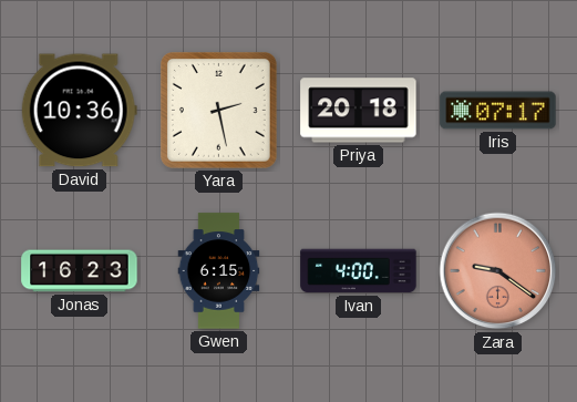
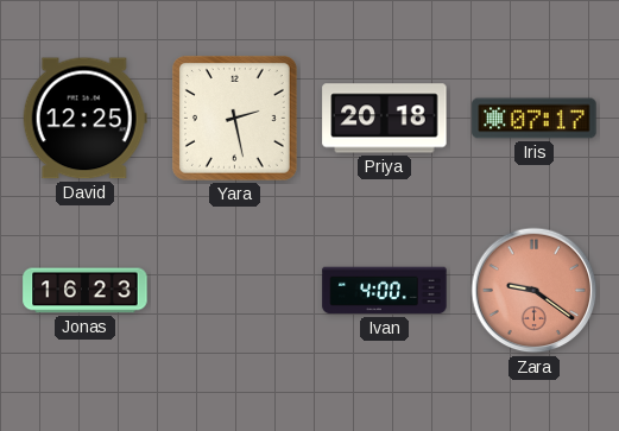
David: 10:36 -> 12:25 (84, 119)
Gwen: 6:15 -> none (219, 271)
